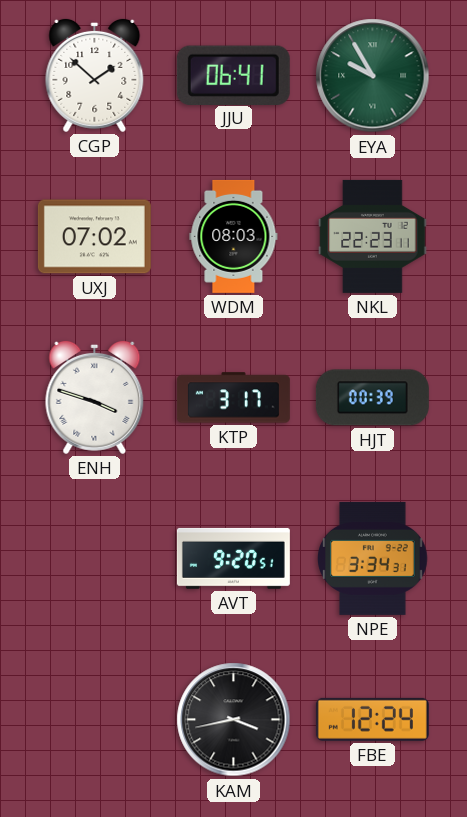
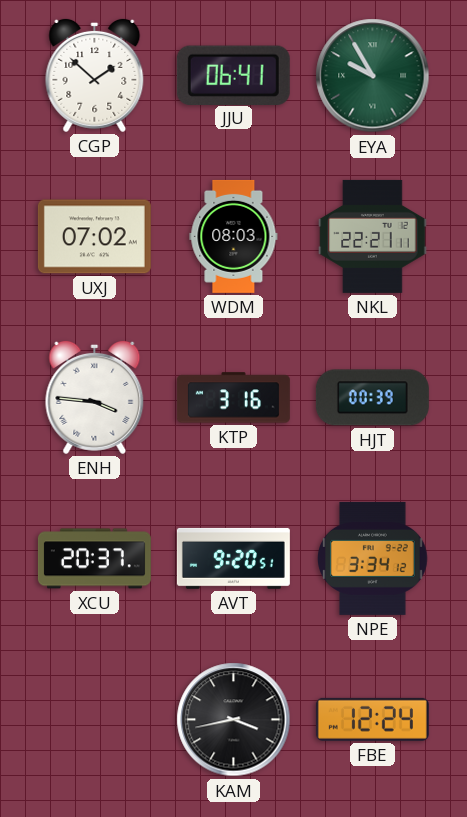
NKL: 22:23 -> 22:21 (373, 236)
ENH: 3:48 -> 3:46 (95, 397)
KTP: 3:17 -> 3:16 (233, 398)
XCU: none -> 20:37 (94, 559)
NPE: 3:34:31 -> 3:34:12 (373, 558)
